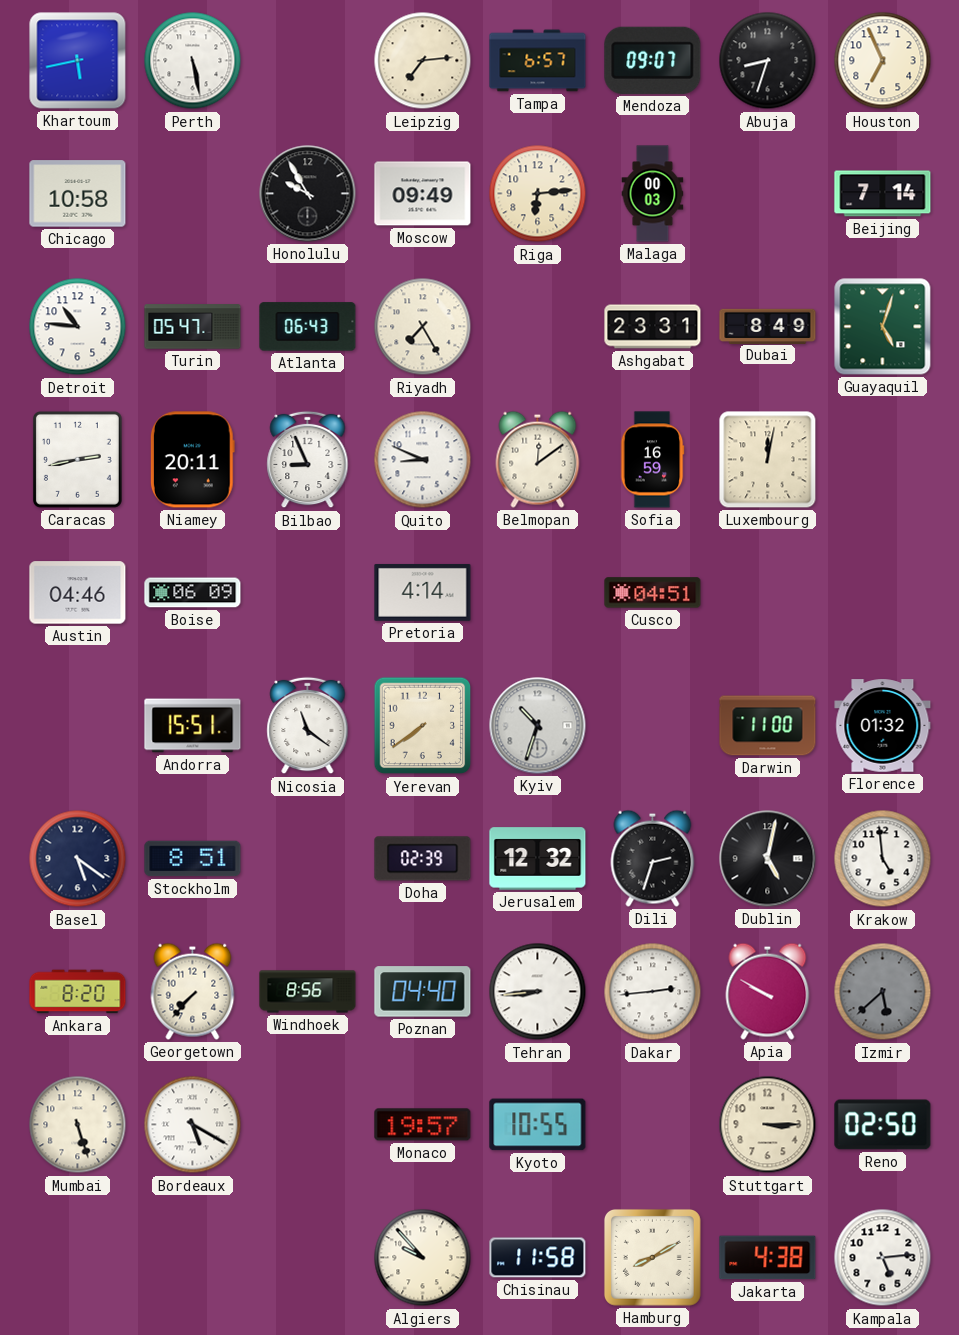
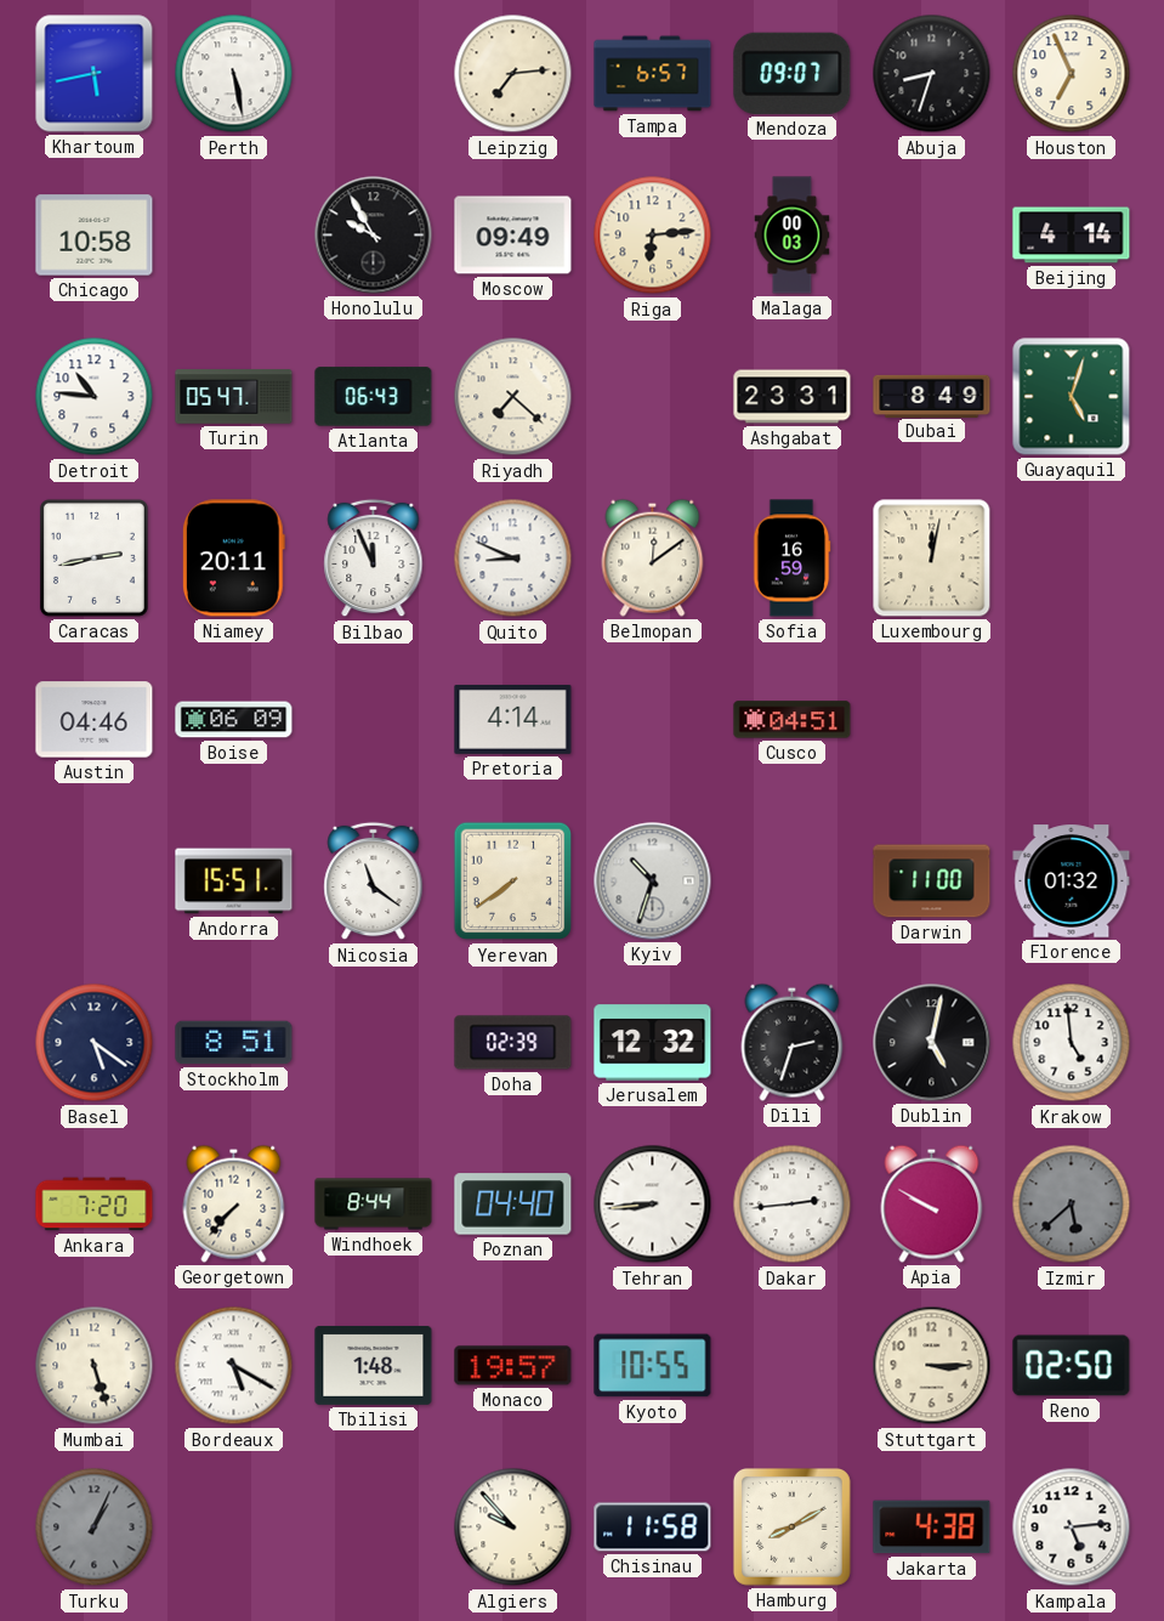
Beijing: 7:14 -> 4:14 (1072, 236)
Riyadh: 7:25 -> 7:22 (513, 397)
Bilbao: 8:56 -> 11:56 (374, 559)
Ankara: 8:20 -> 7:20 (95, 1205)
Windhoek: 8:56 -> 8:44 (374, 1205)
Tbilisi: none -> 1:48 (374, 1365)
Turku: none -> 1:04 (95, 1528)
